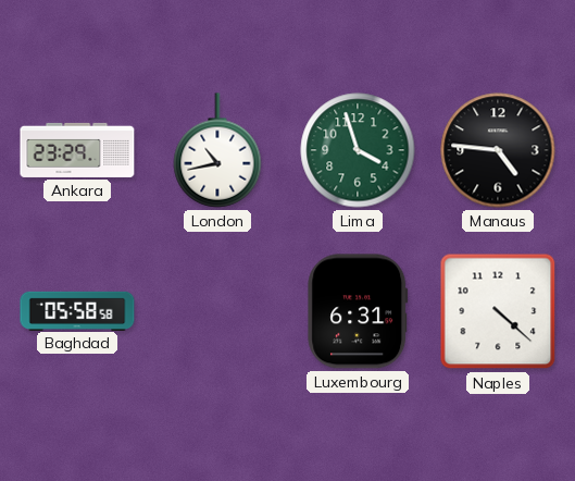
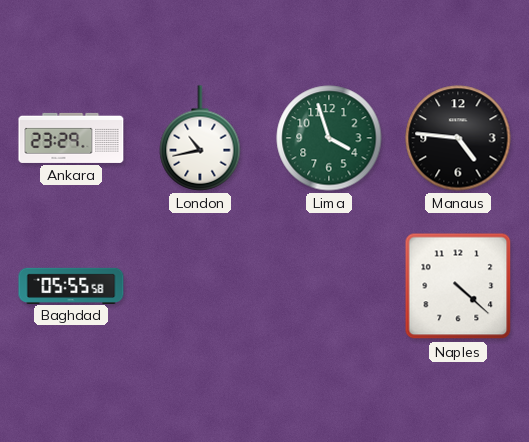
Baghdad: 05:58 -> 05:55 (71, 285)
Luxembourg: 6:31 -> none (358, 311)
